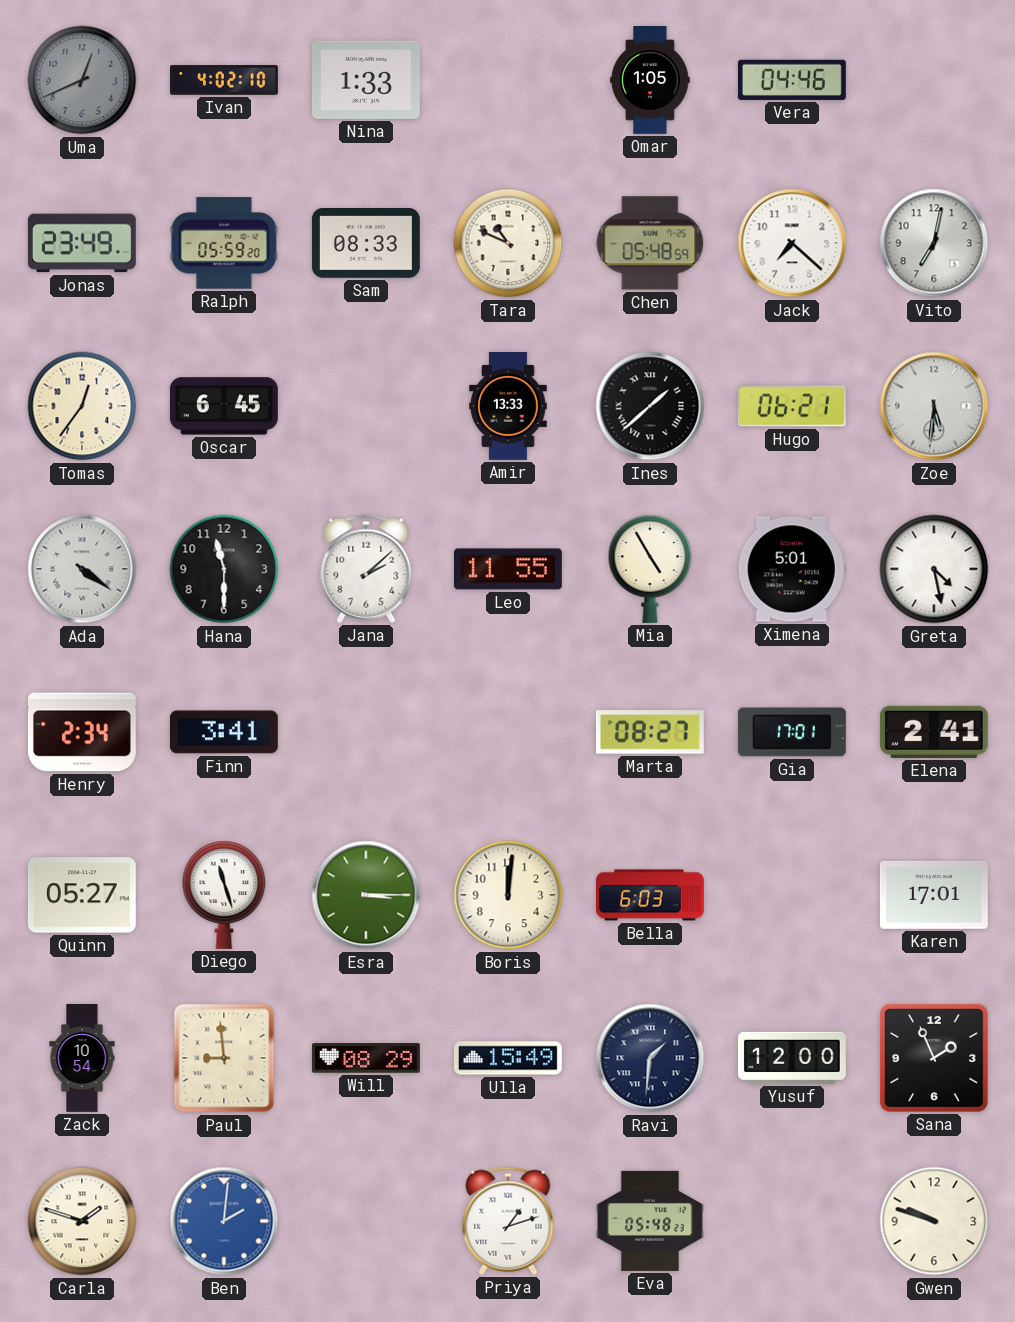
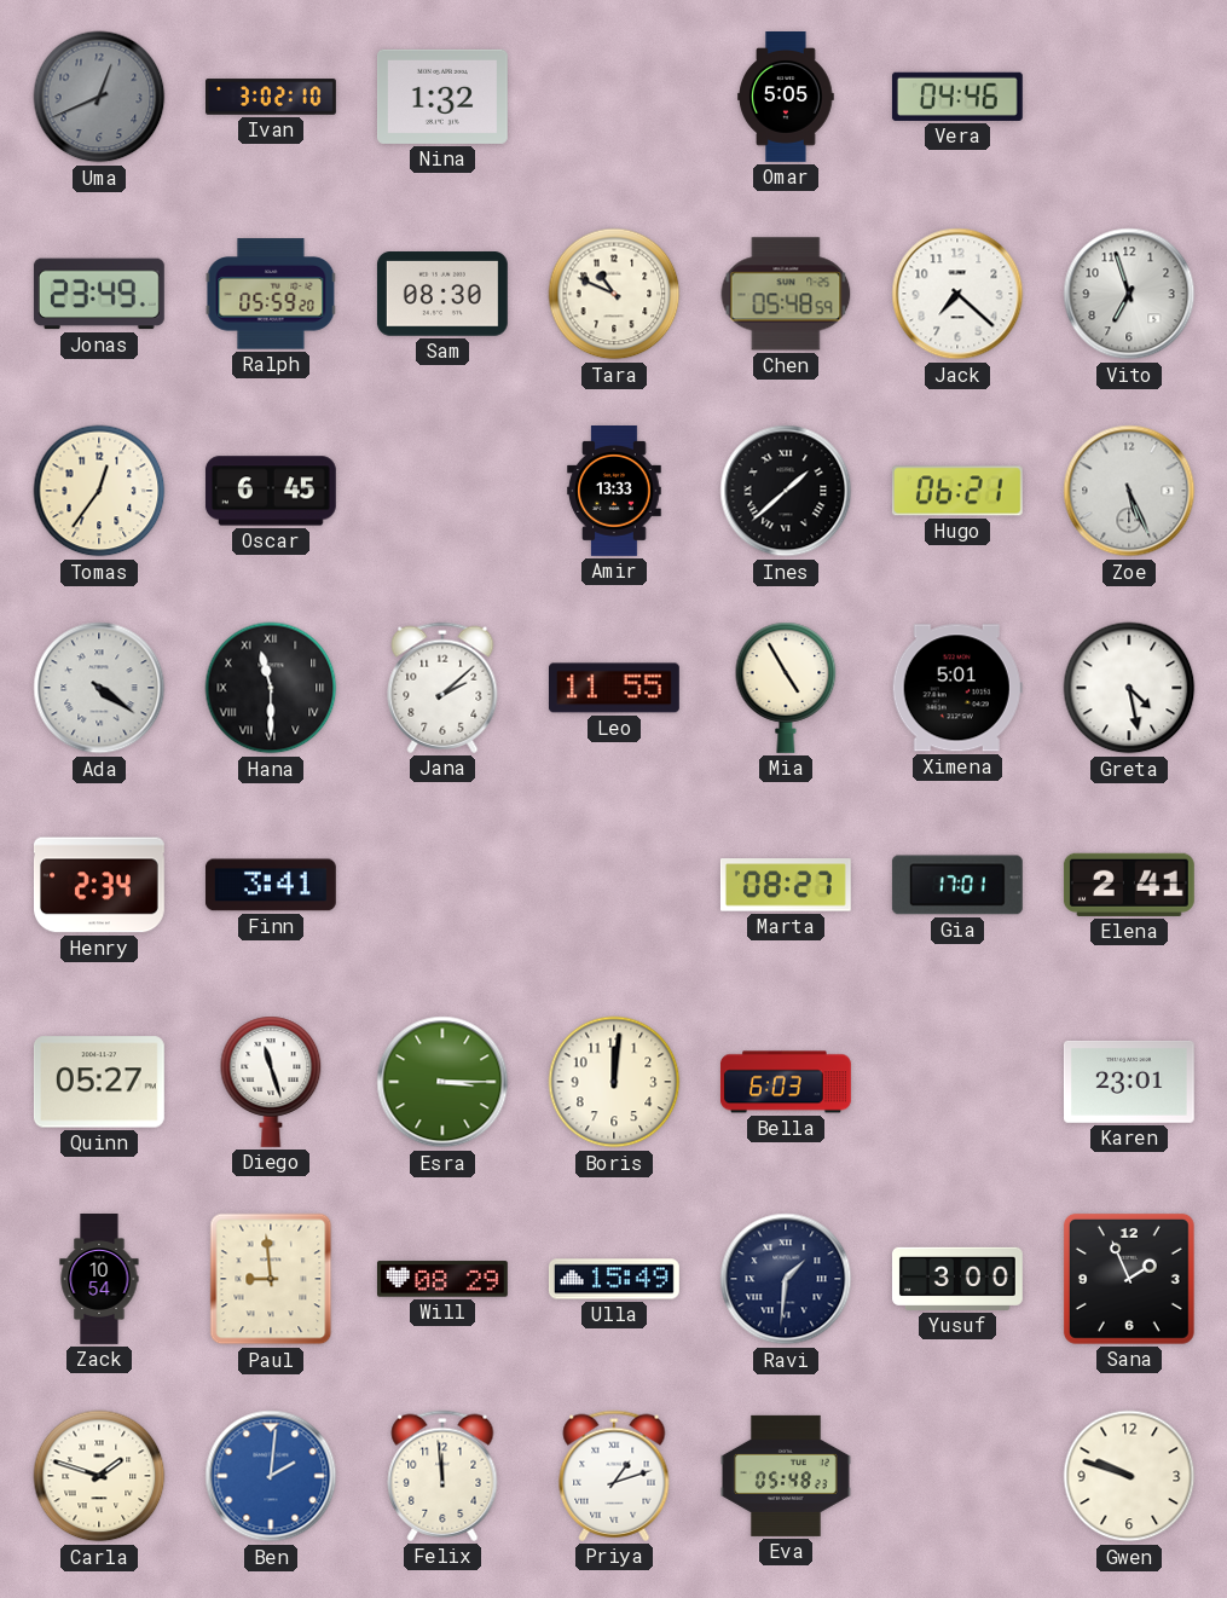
Ivan: 4:02 -> 3:02 (272, 97)
Nina: 1:33 -> 1:32 (442, 97)
Omar: 1:05 -> 5:05 (786, 98)
Sam: 08:33 -> 08:30 (442, 295)
Vito: 7:02 -> 6:57 (1129, 294)
Zoe: 5:31 -> 5:26 (1129, 491)
Hana numerals: Arabic -> Roman (271, 688)
Karen: 17:01 -> 23:01 (1129, 1082)
Yusuf: 12:00 -> 3:00 (957, 1279)
Felix: none -> 11:59 (442, 1476)
